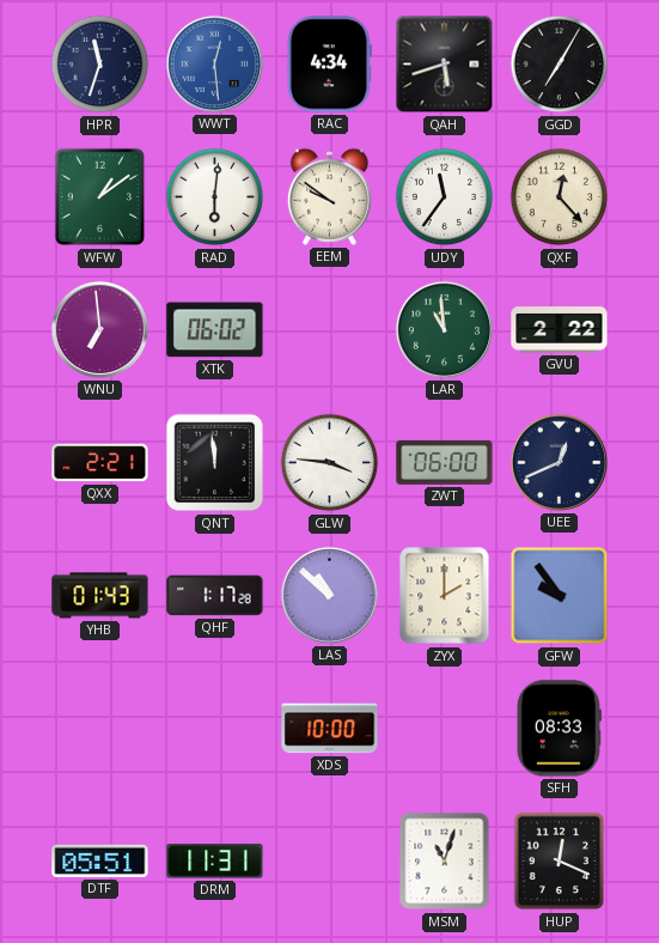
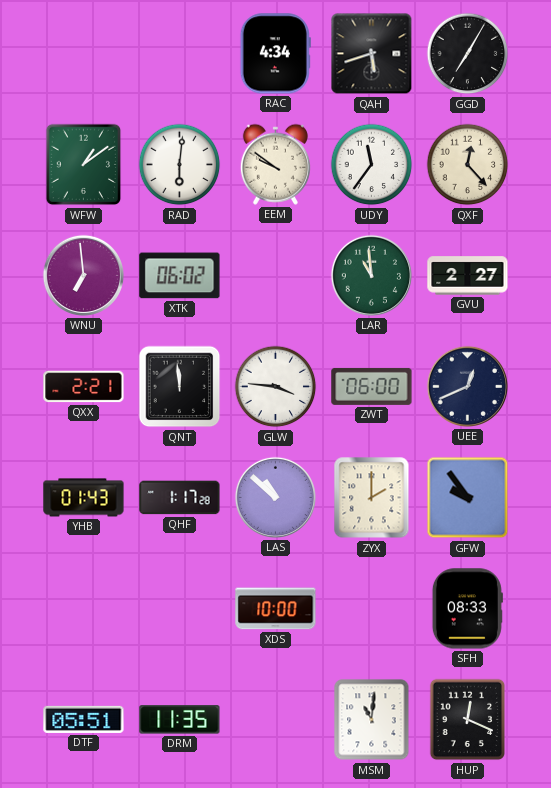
HPR: 11:33 -> none (100, 65)
WWT: 12:29 -> none (214, 63)
GVU: 2:22 -> 2:27 (468, 276)
DRM: 11:31 -> 11:35 (180, 720)
MSM: 11:03 -> 11:01 (372, 720)
